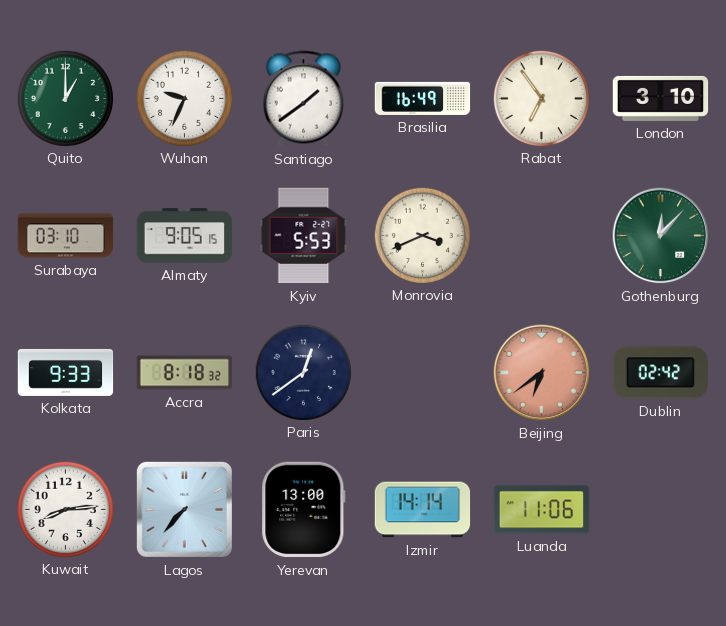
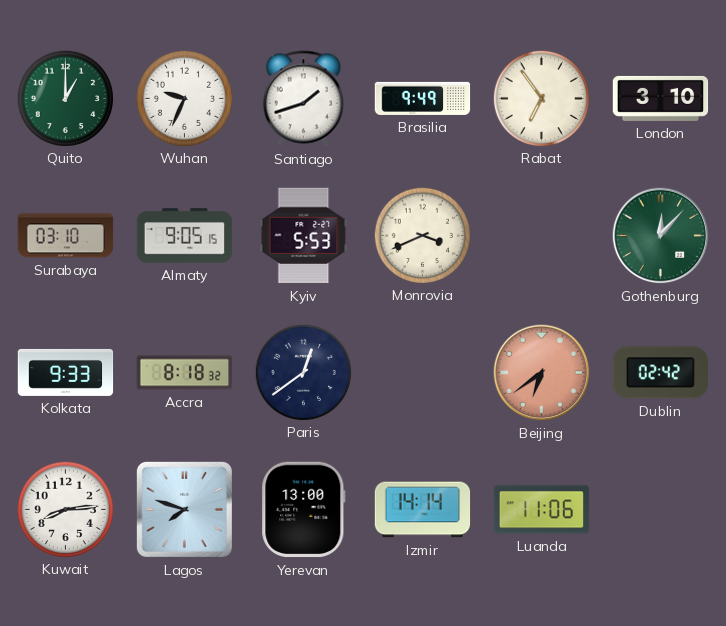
Santiago: 1:39 -> 1:42 (303, 99)
Brasilia: 16:49 -> 9:49 (423, 98)
Lagos: 7:37 -> 7:48 (184, 509)
